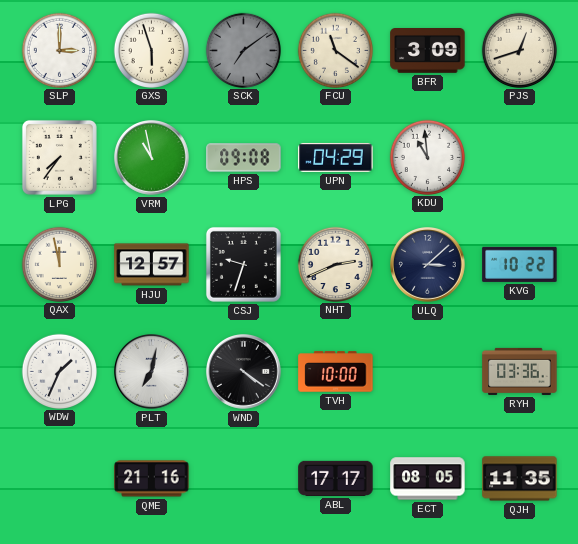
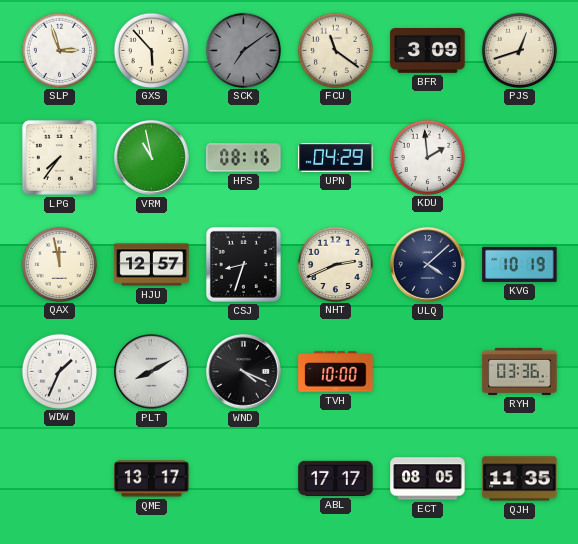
SLP: 3:00 -> 2:57 (59, 50)
GXS: 5:57 -> 5:53 (151, 50)
HPS: 09:08 -> 08:16 (244, 158)
KDU: 10:59 -> 1:59 (427, 157)
CSJ: 9:33 -> 8:33 (243, 264)
ULQ: 3:08 -> 4:08 (428, 265)
KVG: 10:22 -> 10:19 (520, 264)
PLT: 7:02 -> 8:10 (152, 372)
WND: 4:21 -> 4:19 (244, 372)
QME: 21:16 -> 13:17 (152, 479)
